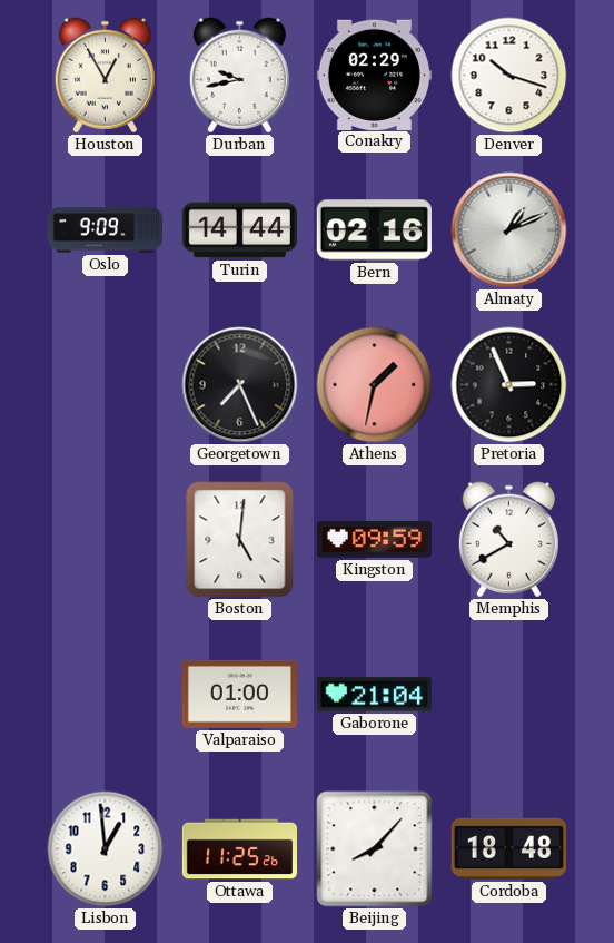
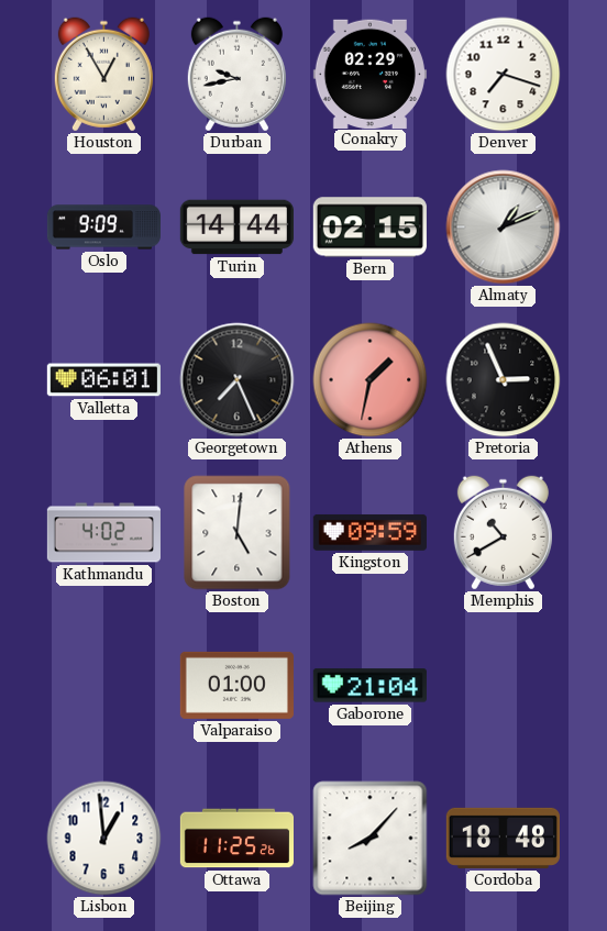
Denver: 10:18 -> 7:18 (504, 75)
Bern: 02:16 -> 02:15 (369, 228)
Valletta: none -> 06:01 (103, 380)
Kathmandu: none -> 4:02 (103, 533)
